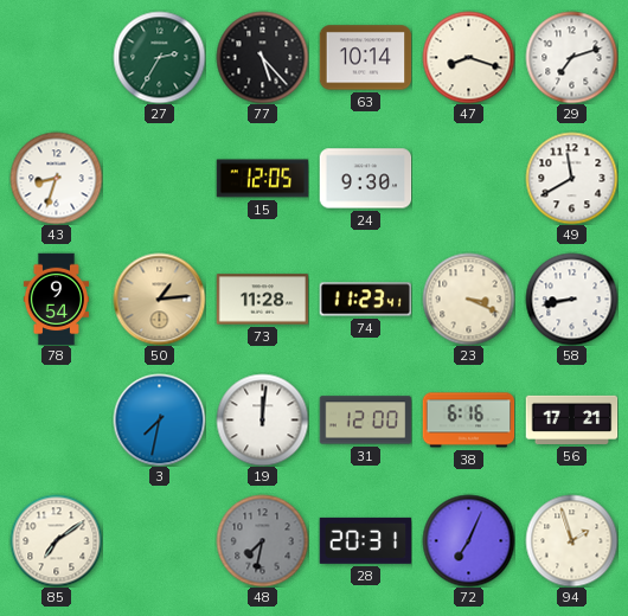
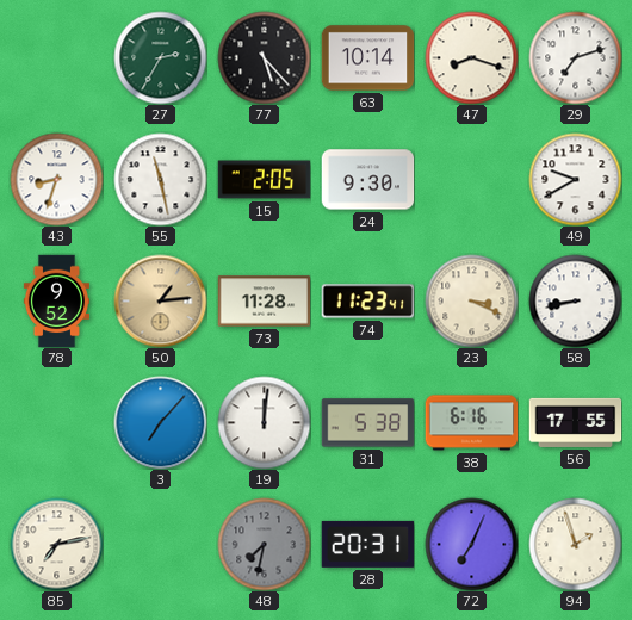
55: none -> 11:28 (160, 179)
15: 12:05 -> 2:05 (264, 180)
49: 11:40 -> 9:40 (575, 179)
78: 9:54 -> 9:52 (56, 300)
3: 7:32 -> 7:07 (160, 422)
31: 12:00 -> 5:38 (367, 423)
56: 17:21 -> 17:55 (575, 422)
85: 7:09 -> 7:13 (56, 544)
